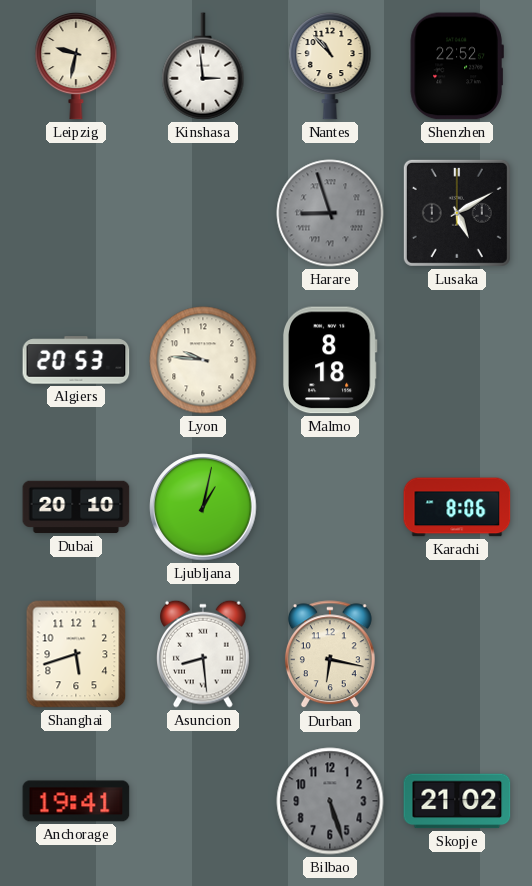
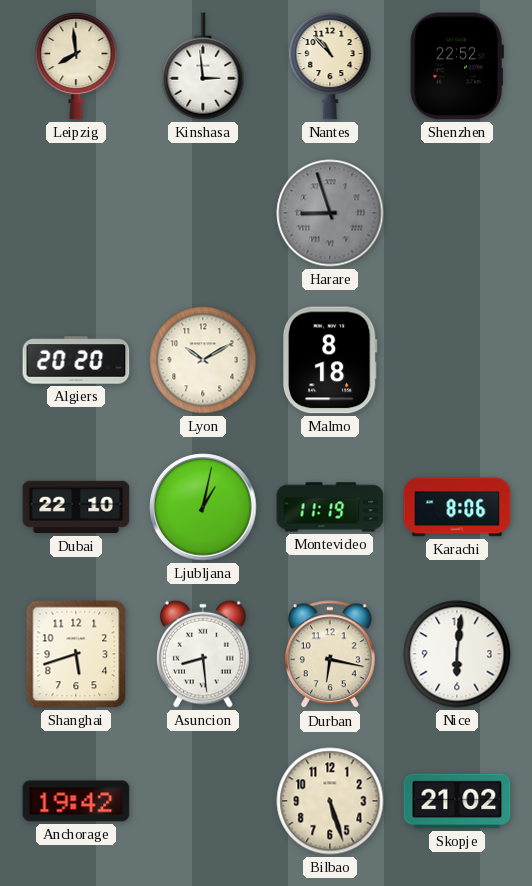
Leipzig: 9:32 -> 7:59 (76, 66)
Lusaka: 5:10 -> none (457, 213)
Algiers: 20:53 -> 20:20 (76, 360)
Lyon: 9:46 -> 10:10 (203, 360)
Dubai: 20:10 -> 22:10 (76, 507)
Montevideo: none -> 11:19 (330, 507)
Nice: none -> 6:01 (457, 654)
Anchorage: 19:41 -> 19:42 (76, 801)
Bilbao dial: grey -> cream (330, 801)
